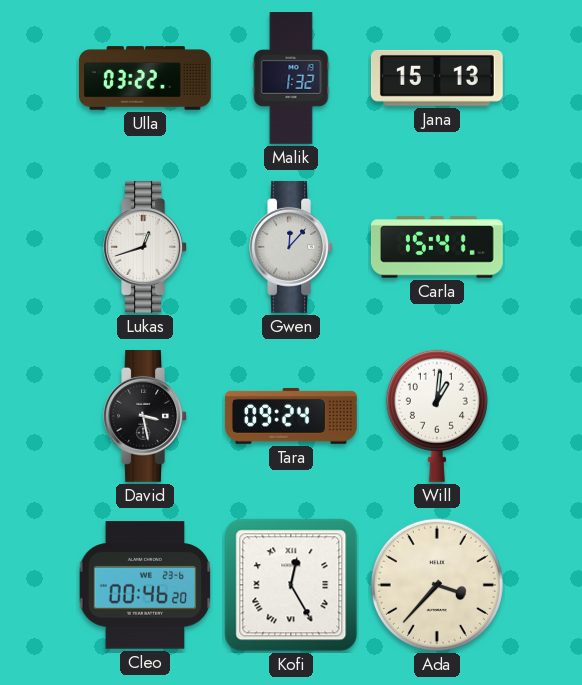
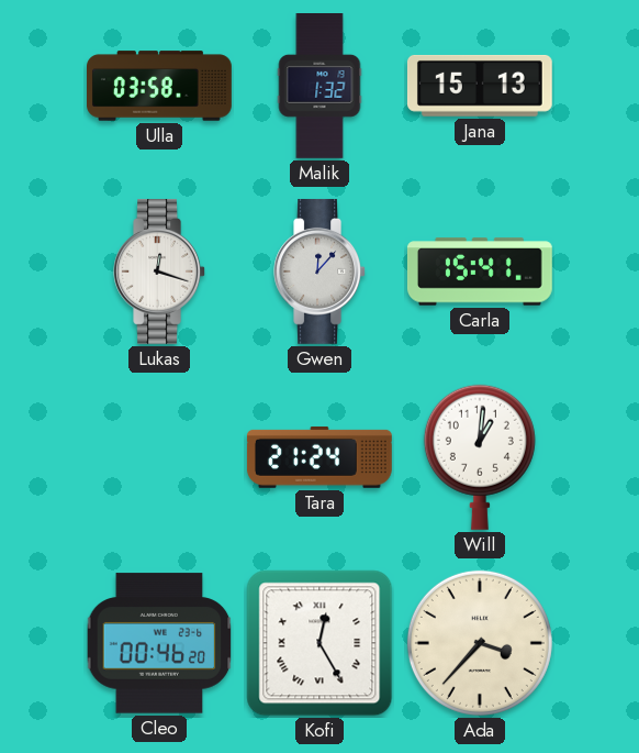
Ulla: 03:22 -> 03:58 (160, 86)
Lukas: 12:42 -> 12:18 (159, 272)
David: 3:28 -> none (145, 416)
Tara: 09:24 -> 21:24 (319, 457)
